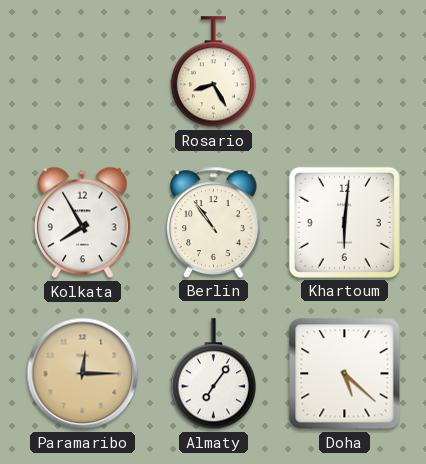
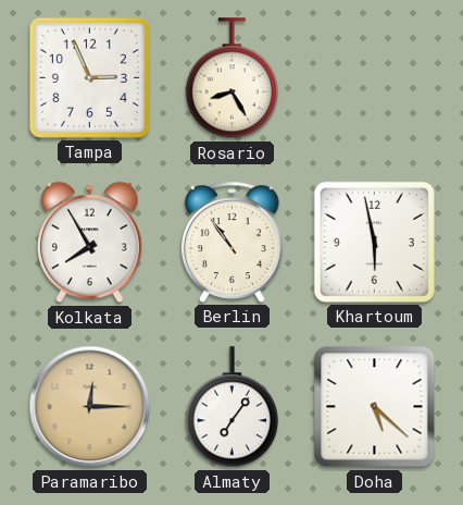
Tampa: none -> 2:56 (89, 77)
Khartoum: 6:01 -> 5:58 (374, 242)
